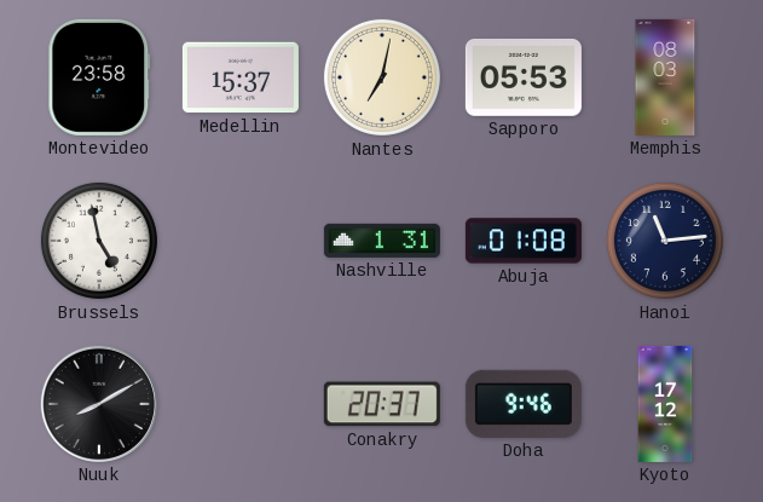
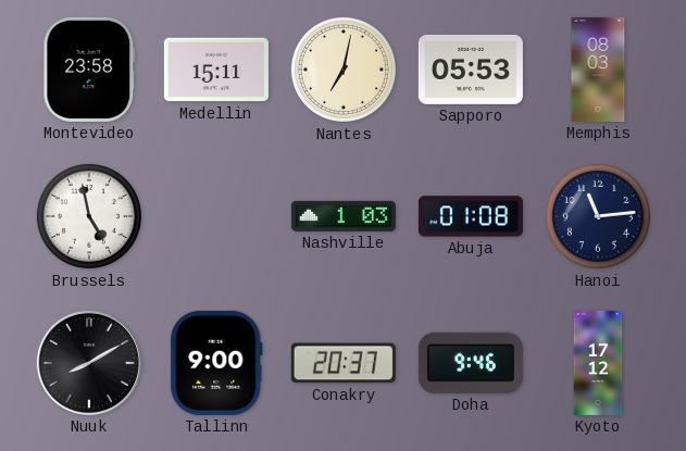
Medellin: 15:37 -> 15:11 (216, 70)
Nashville: 1:31 -> 1:03 (344, 216)
Tallinn: none -> 9:00 (216, 363)
